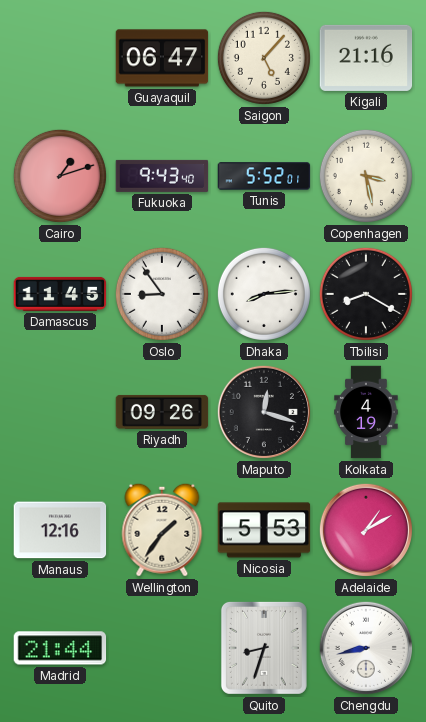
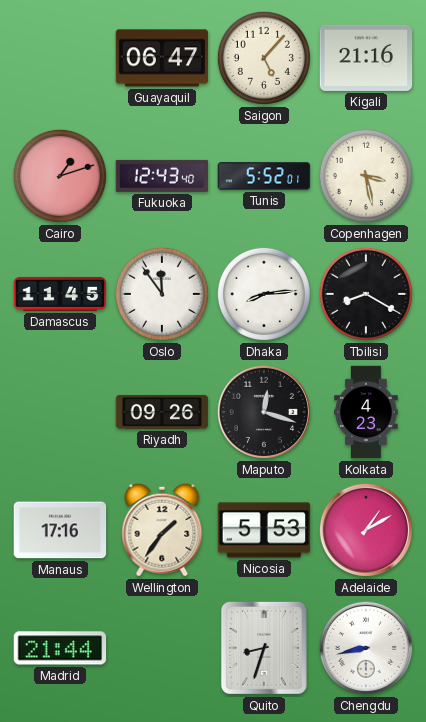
Fukuoka: 9:43 -> 12:43 (162, 176)
Oslo: 8:54 -> 11:54 (162, 294)
Kolkata: 4:19 -> 4:23 (366, 412)
Manaus: 12:16 -> 17:16 (60, 530)
